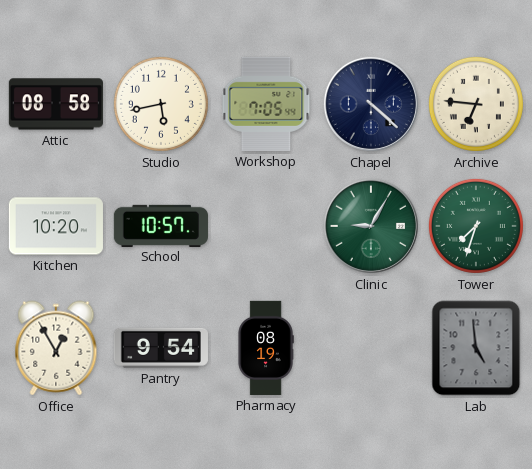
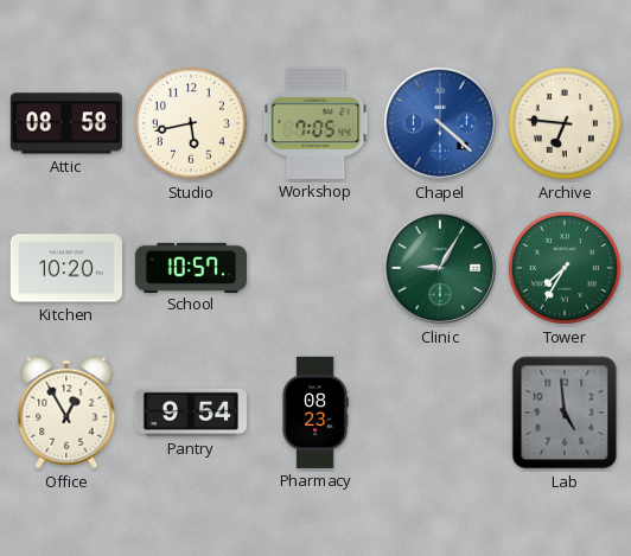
Chapel dial: navy -> blue (440, 123)
Tower: 7:33 -> 7:35 (565, 268)
Pharmacy: 08:19 -> 08:23 (315, 413)
